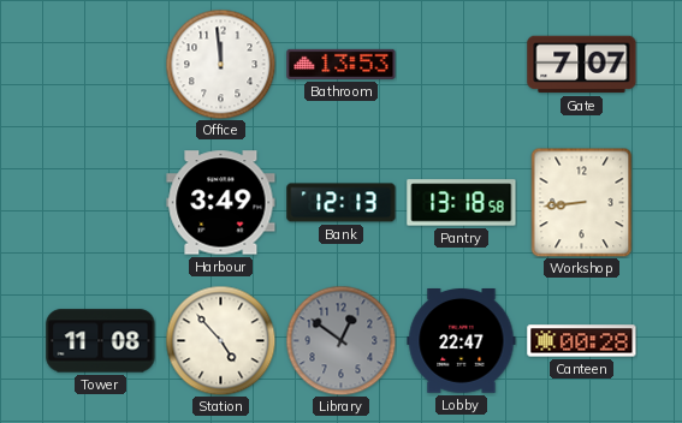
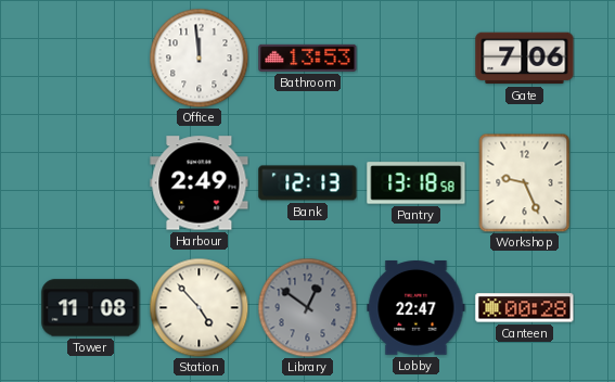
Gate: 7:07 -> 7:06 (525, 59)
Harbour: 3:49 -> 2:49 (200, 183)
Workshop: 8:44 -> 9:26 (525, 182)
